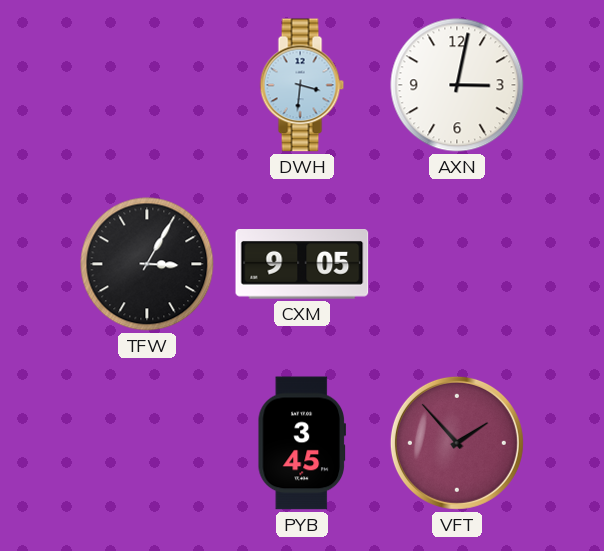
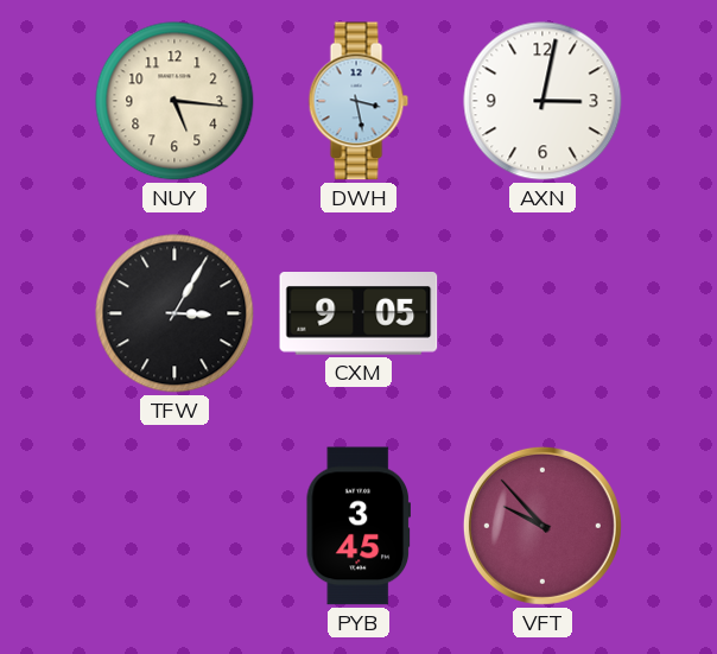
NUY: none -> 5:16 (175, 101)
DWH: 3:31 -> 3:28 (358, 101)
VFT: 1:53 -> 9:53 (542, 526)
